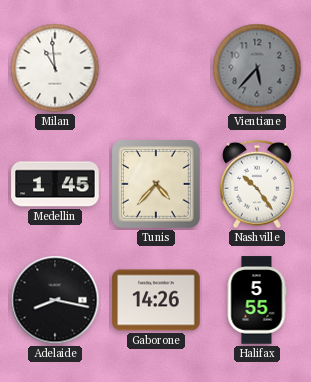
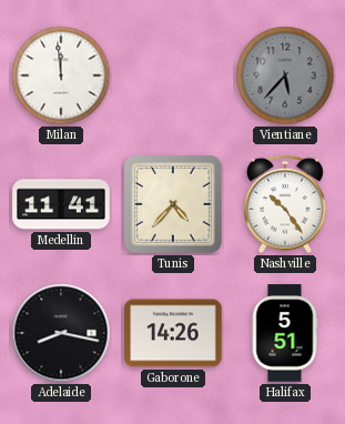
Milan: 10:59 -> 11:59 (61, 75)
Medellin: 1:45 -> 11:41 (61, 204)
Halifax: 5:55 -> 5:51 (285, 333)
